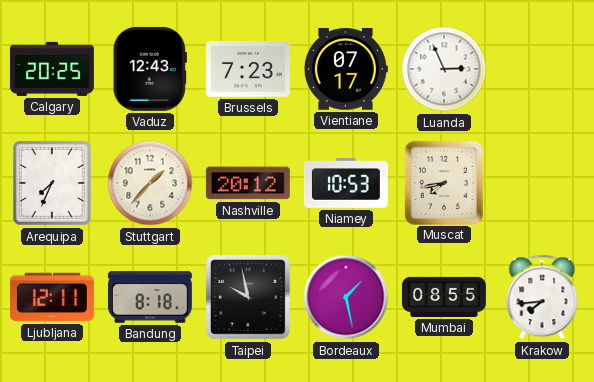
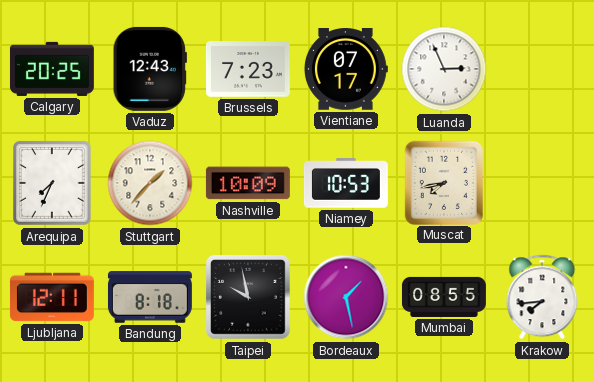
Nashville: 20:12 -> 10:09 (248, 183)
